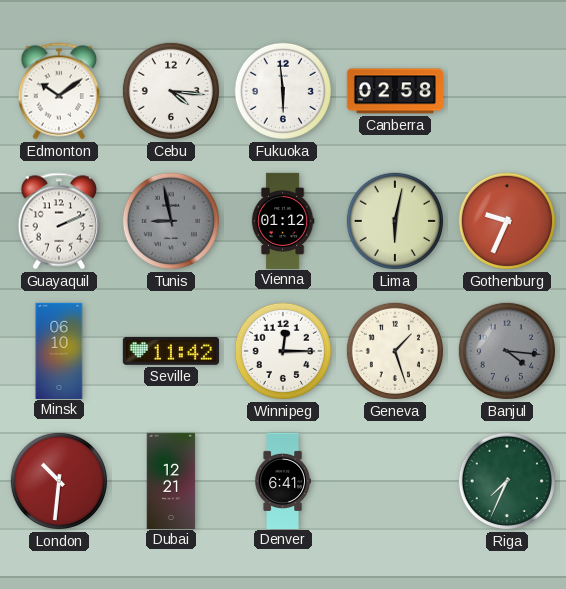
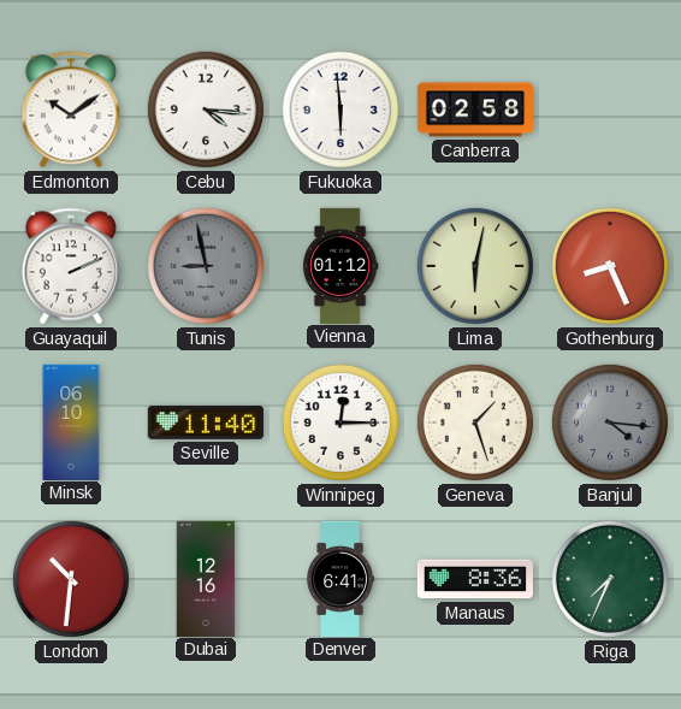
Gothenburg: 9:34 -> 8:26 (610, 266)
Seville: 11:42 -> 11:40 (206, 424)
Dubai: 12:21 -> 12:16 (206, 578)
Manaus: none -> 8:36 (475, 579)
